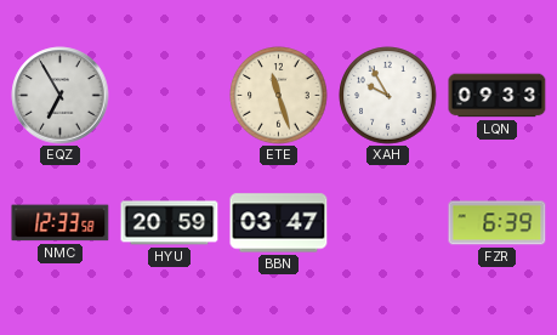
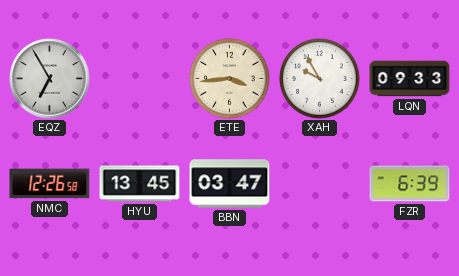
ETE: 11:27 -> 3:44 (230, 79)
NMC: 12:33 -> 12:26 (50, 184)
HYU: 20:59 -> 13:45 (140, 184)
